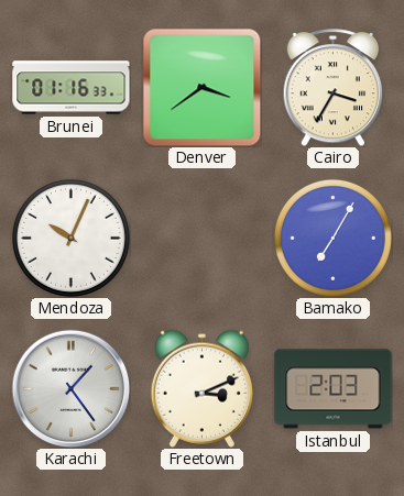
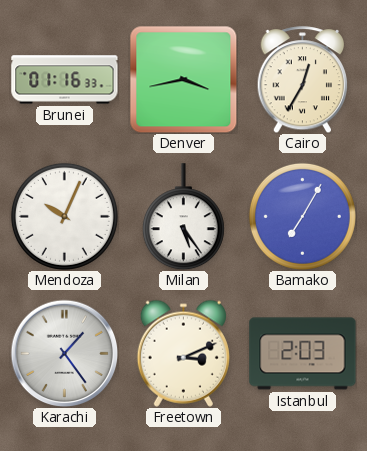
Denver: 3:39 -> 3:43 (183, 79)
Cairo: 3:35 -> 12:35 (303, 80)
Milan: none -> 5:24 (183, 217)
